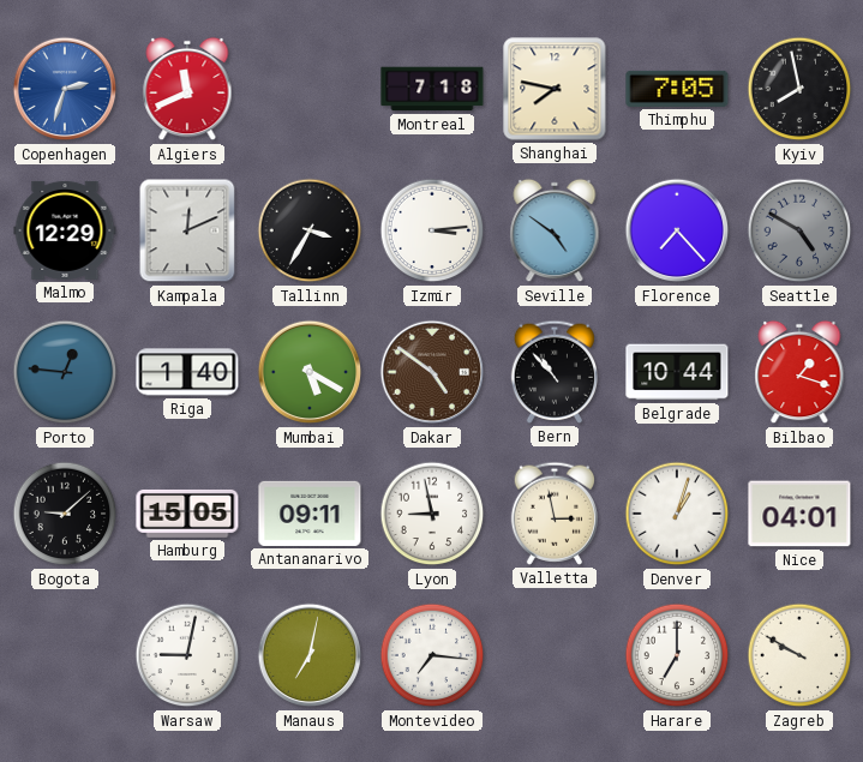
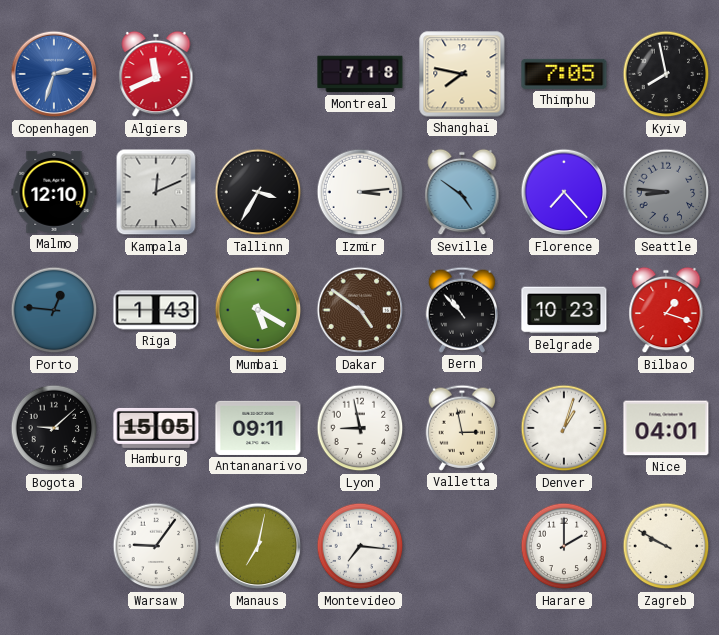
Malmo: 12:29 -> 12:10 (54, 192)
Seattle: 4:50 -> 8:46 (666, 192)
Riga: 1:40 -> 1:43 (156, 310)
Belgrade: 10:44 -> 10:23 (564, 310)
Warsaw: 9:02 -> 9:06 (156, 546)
Harare: 7:00 -> 2:00 (564, 546)
